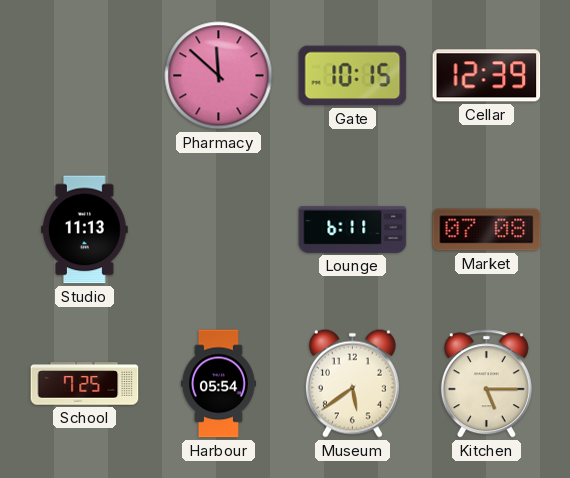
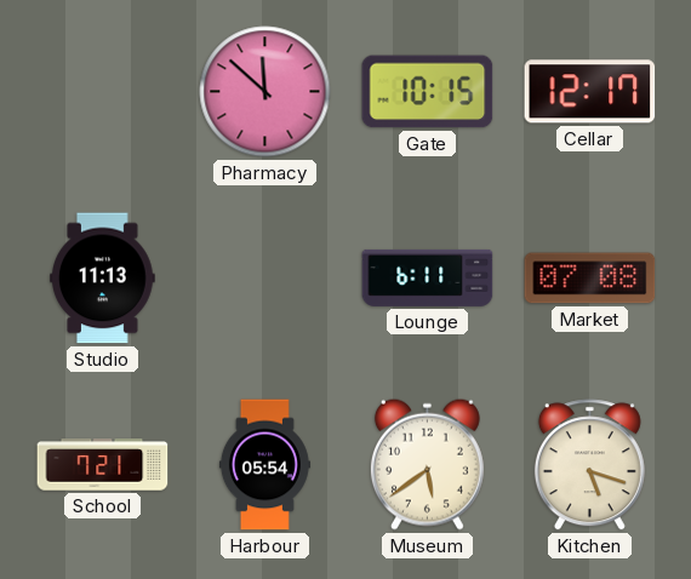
Cellar: 12:39 -> 12:17 (590, 92)
School: 7:25 -> 7:21 (103, 465)
Kitchen: 5:15 -> 5:18 (589, 465)
